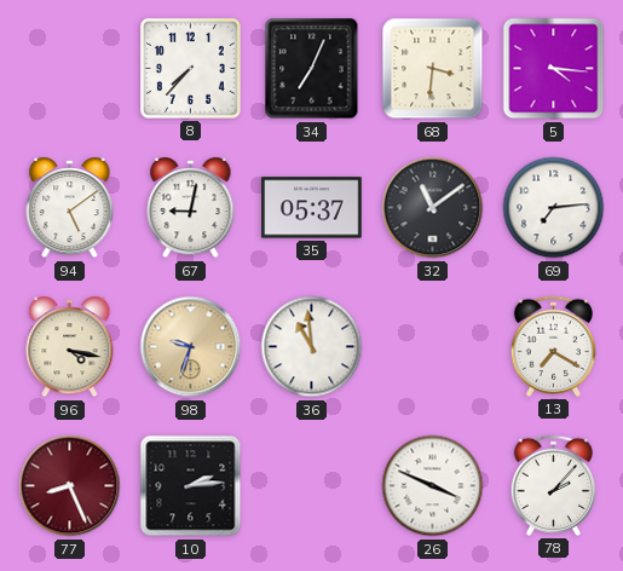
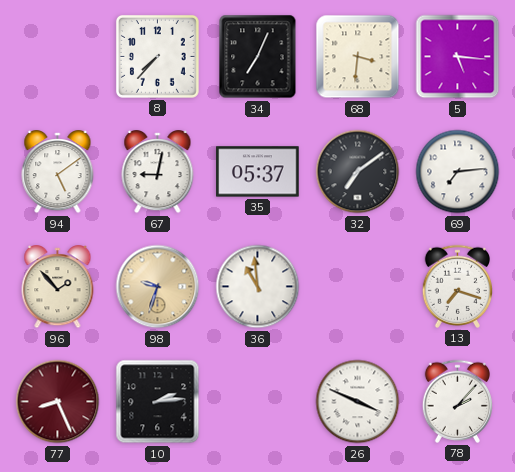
5: 4:16 -> 5:16 (458, 57)
32: 11:09 -> 7:09 (358, 172)
96: 4:17 -> 1:53 (58, 288)
13: 7:20 -> 7:18 (457, 286)
